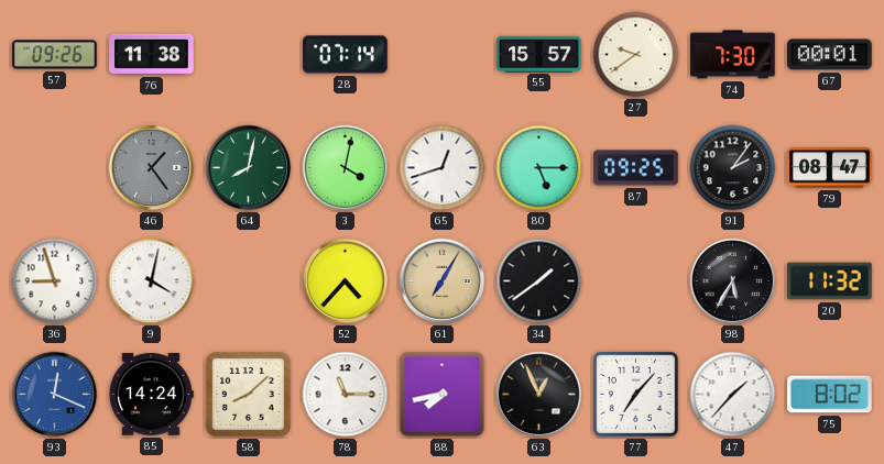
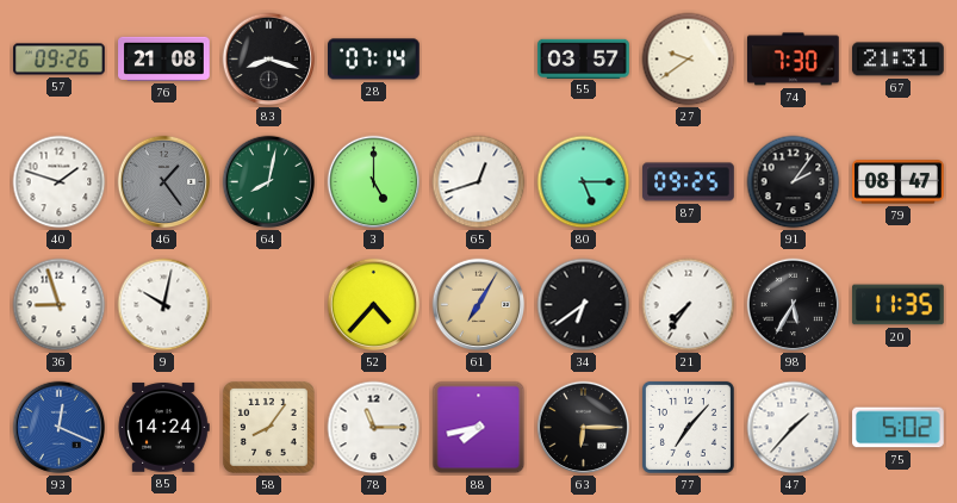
76: 11:38 -> 21:08 (164, 58)
83: none -> 8:18 (269, 60)
55: 15:57 -> 03:57 (584, 58)
67: 00:01 -> 21:31 (899, 60)
40: none -> 1:48 (60, 182)
3: 4:02 -> 5:00 (374, 182)
9: 4:02 -> 10:02 (164, 305)
34: 1:39 -> 6:39 (584, 305)
21: none -> 7:36 (689, 305)
20: 11:32 -> 11:35 (899, 305)
58: 8:08 -> 8:06 (269, 428)
63: 12:56 -> 6:15 (584, 428)
75: 8:02 -> 5:02 (899, 428)
